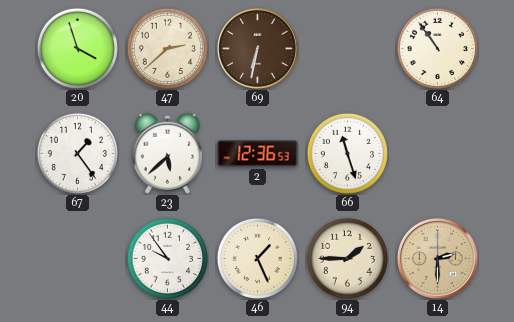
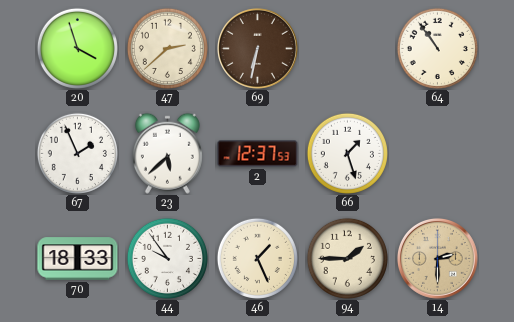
67: 1:24 -> 1:56 (77, 153)
2: 12:36 -> 12:37 (258, 154)
66: 11:27 -> 1:27 (347, 153)
70: none -> 18:33 (78, 259)
